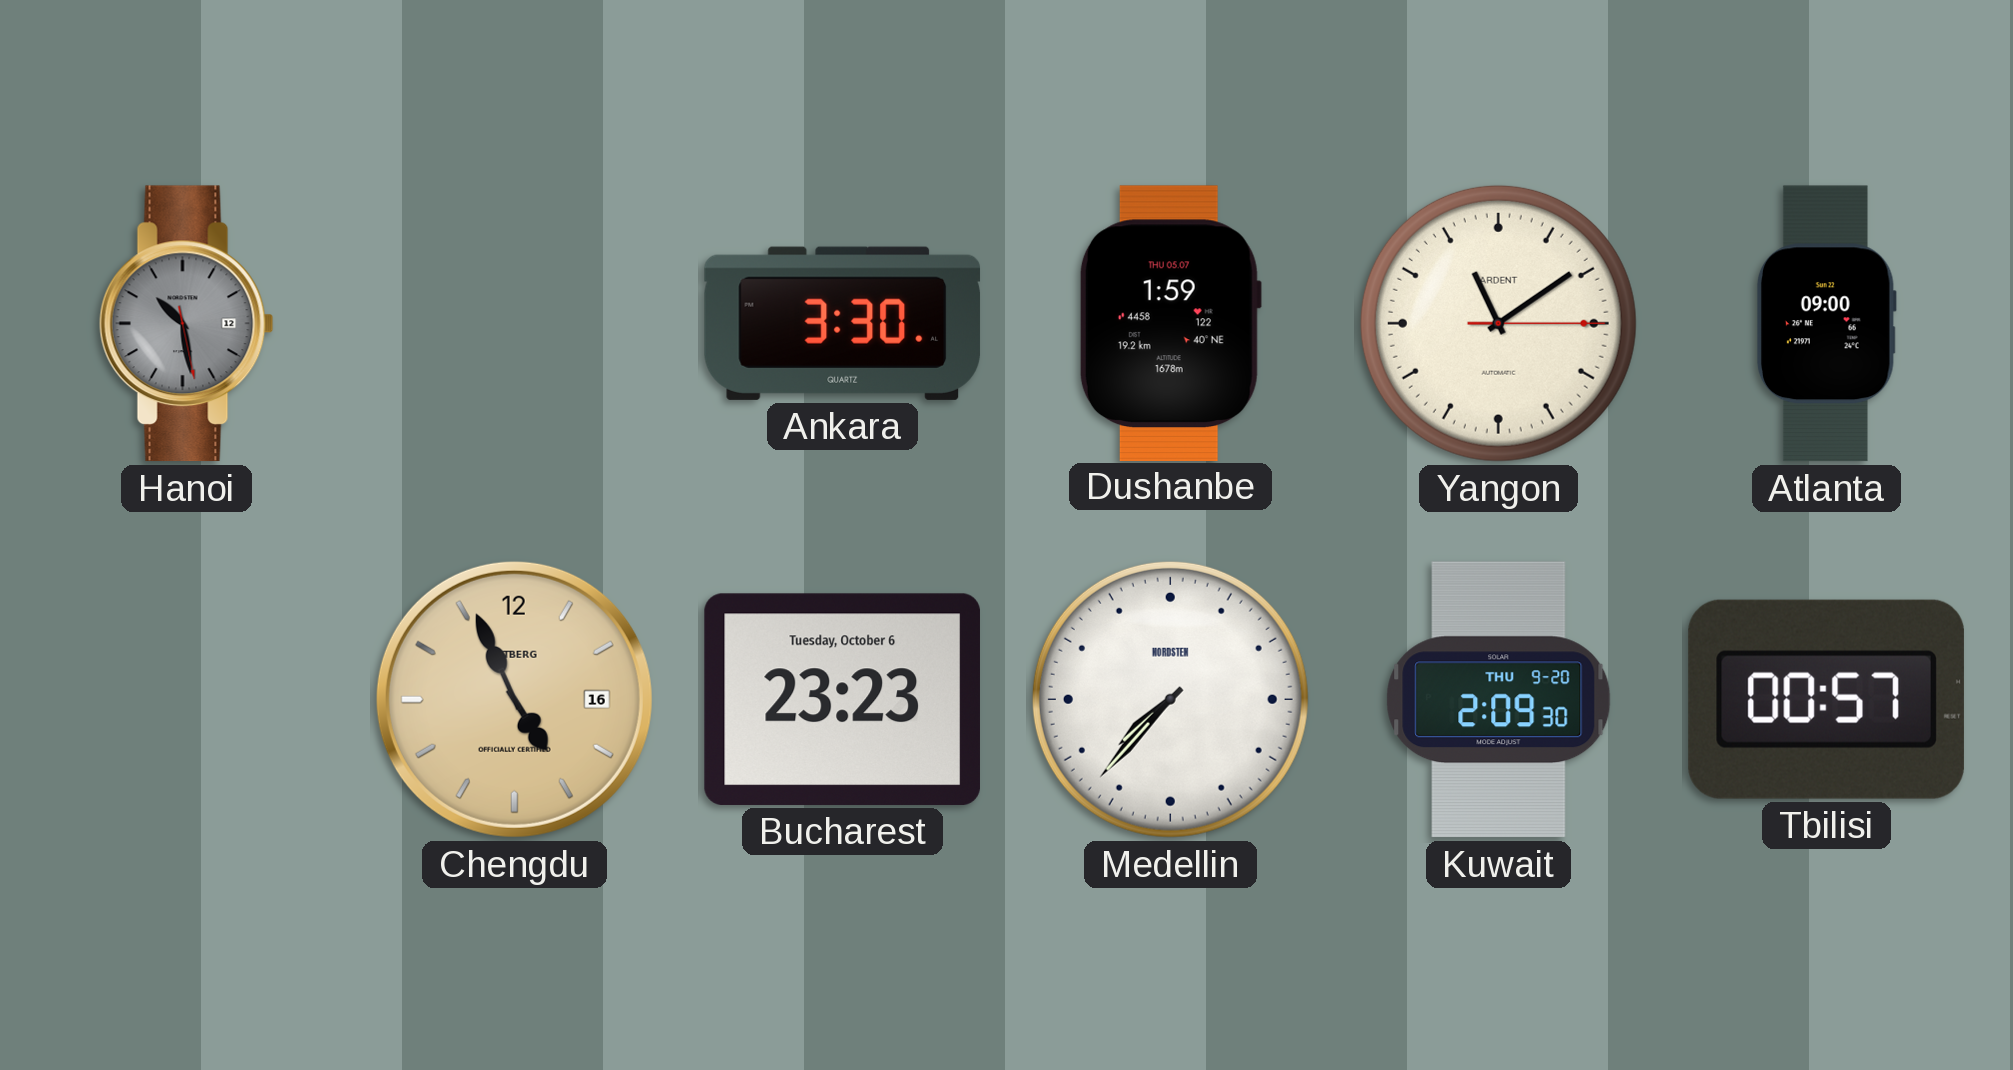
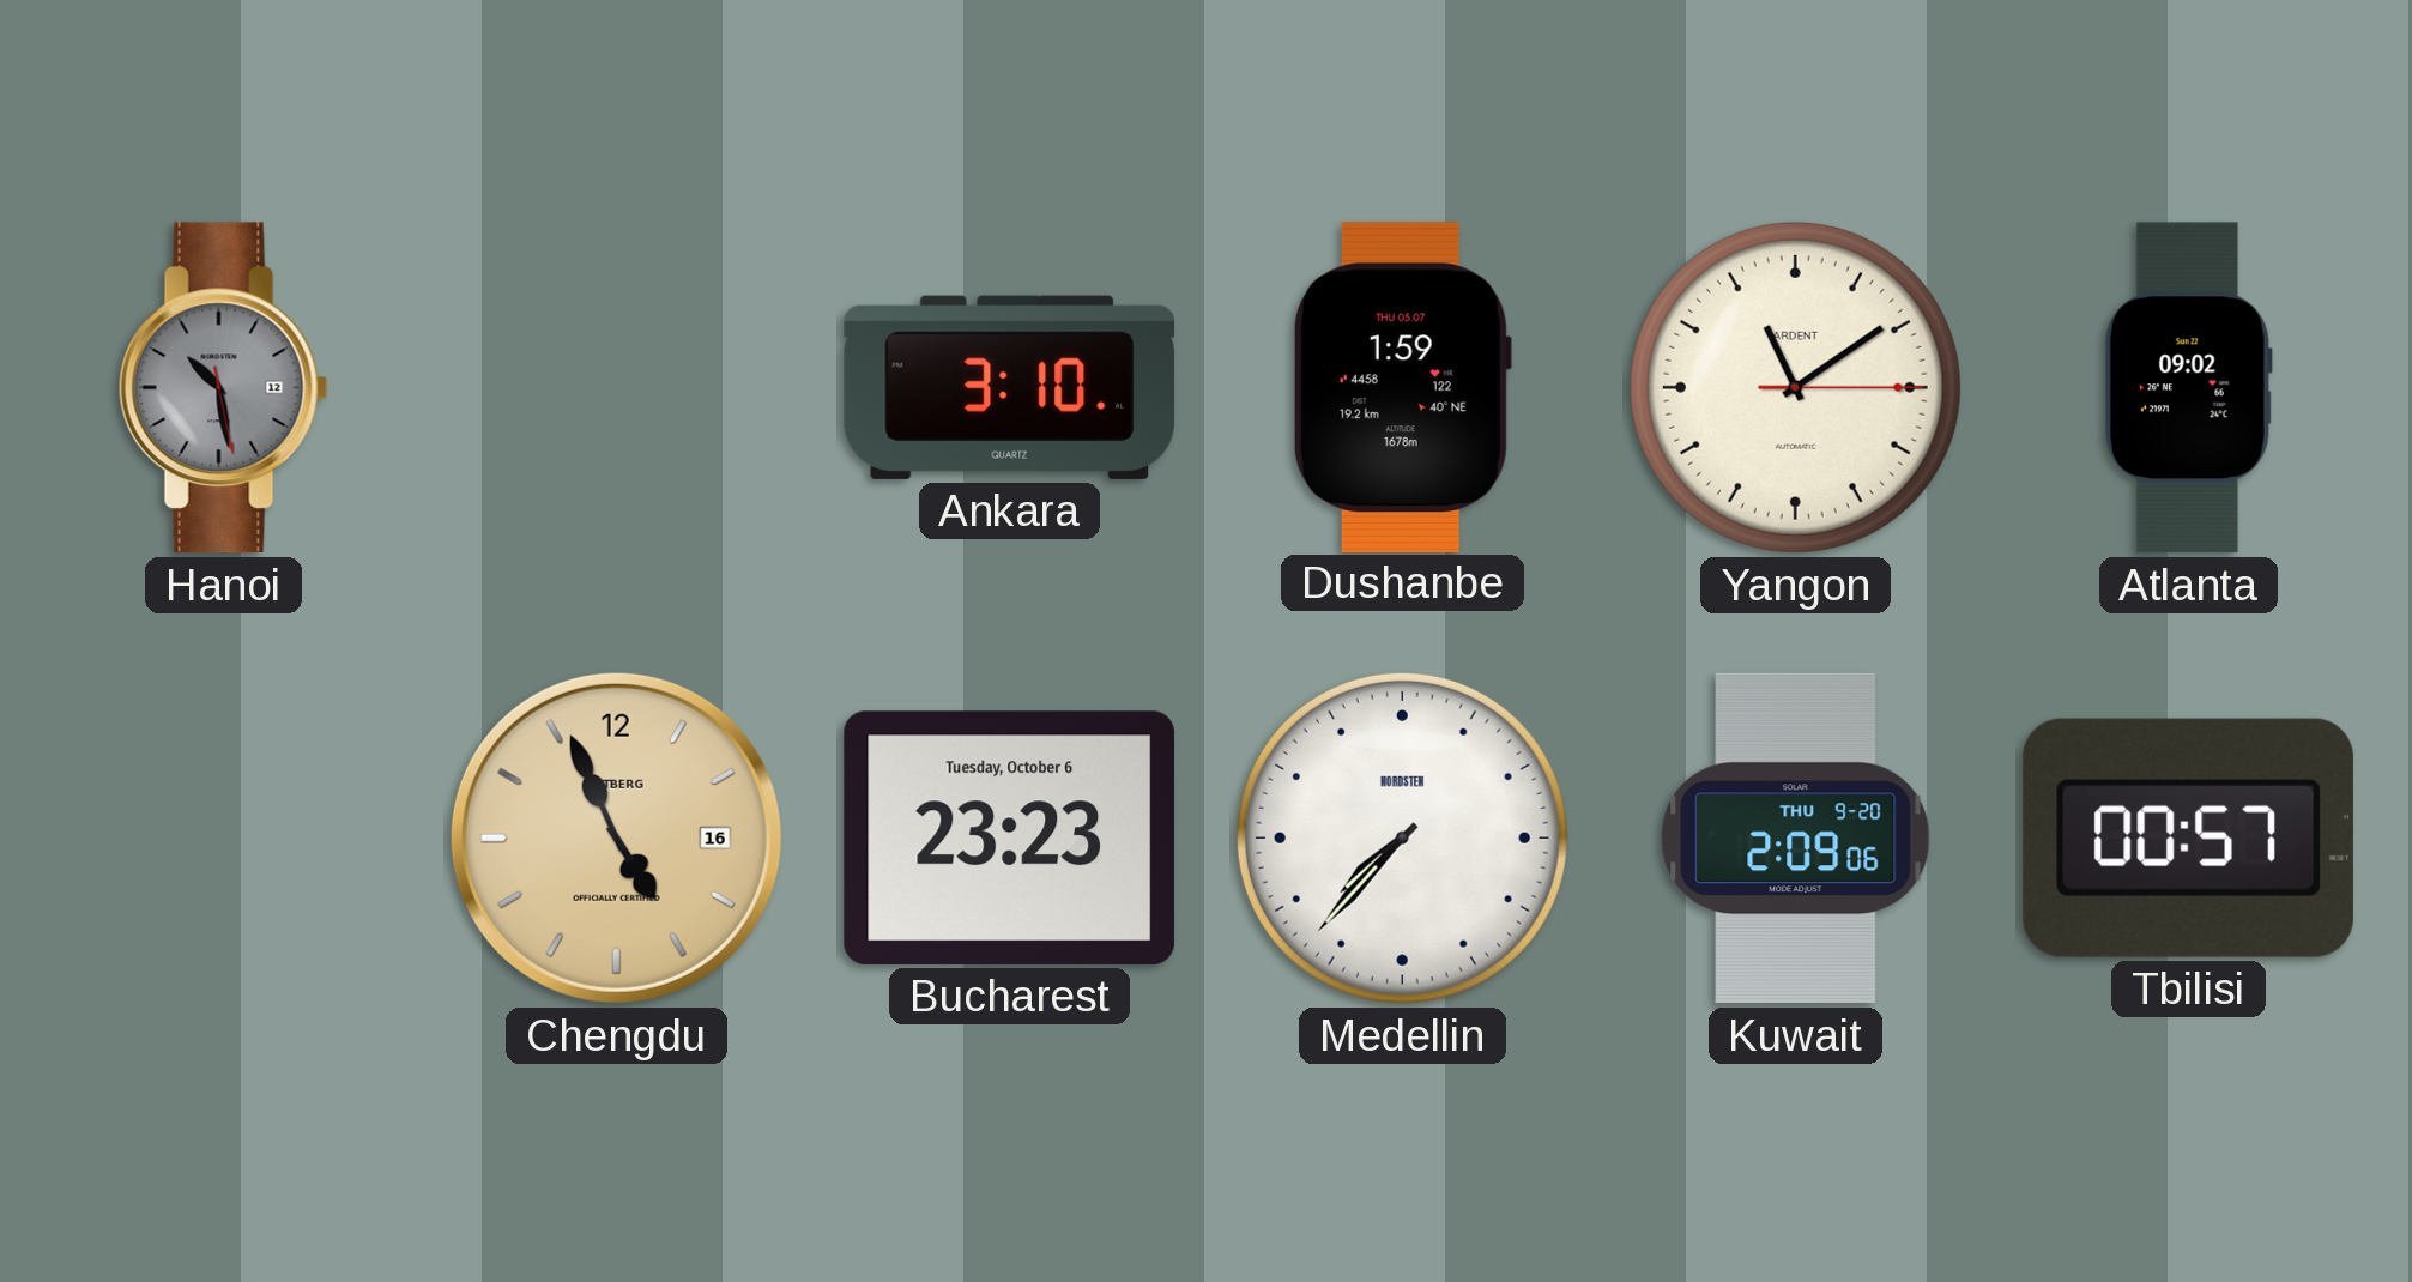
Ankara: 3:30 -> 3:10 (1010, 387)
Atlanta: 09:00 -> 09:02 (2188, 388)
Kuwait: 2:09:30 -> 2:09:06 (1796, 839)
